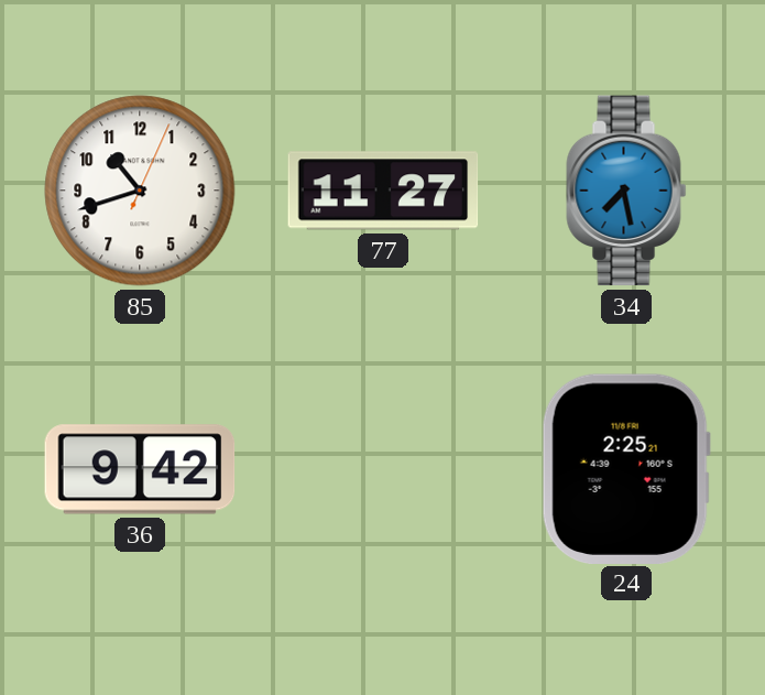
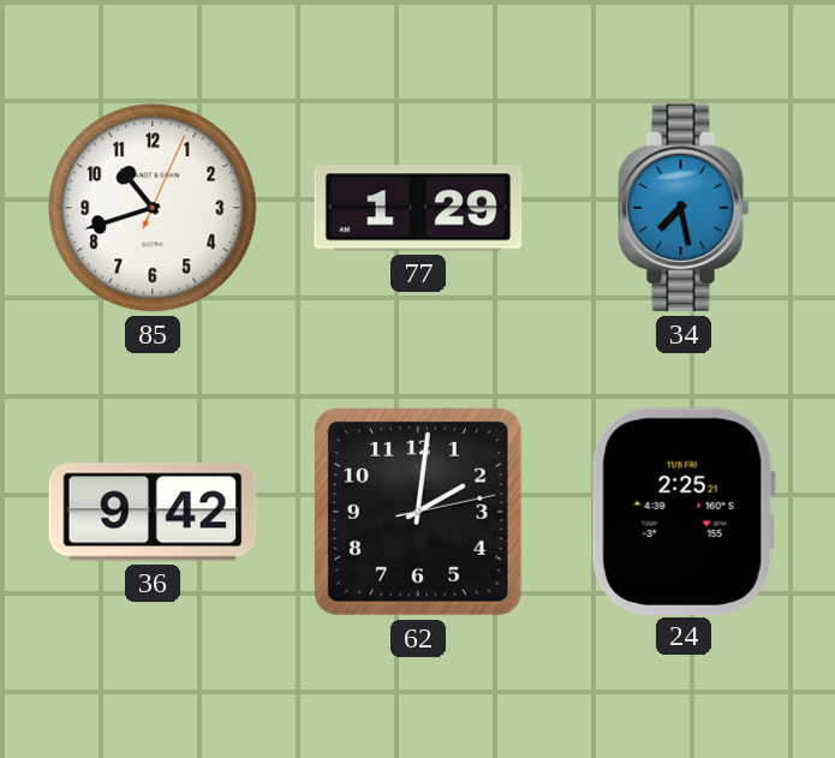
77: 11:27 -> 1:29 (418, 208)
62: none -> 2:01 (418, 512)
